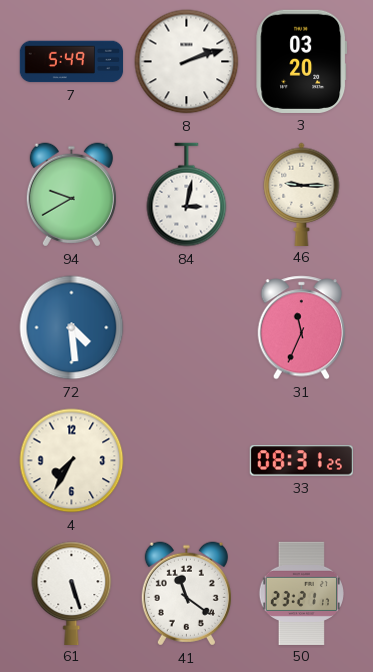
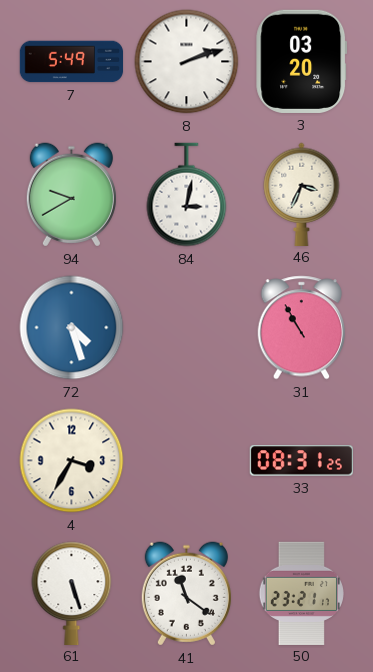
46: 9:15 -> 3:34 (302, 194)
72: 4:29 -> 4:27 (72, 328)
31: 11:34 -> 10:55 (302, 328)
4: 7:35 -> 3:35 (72, 461)
